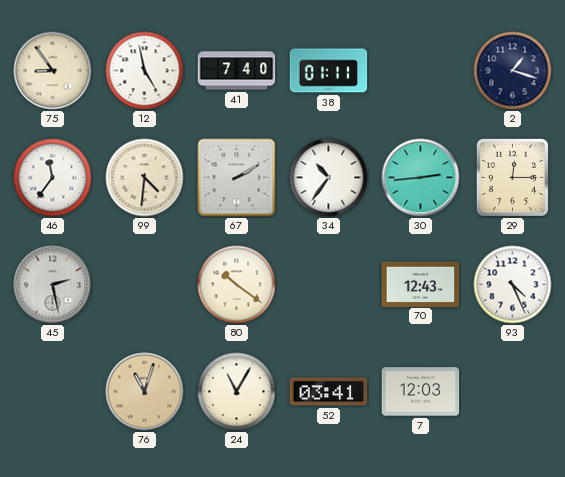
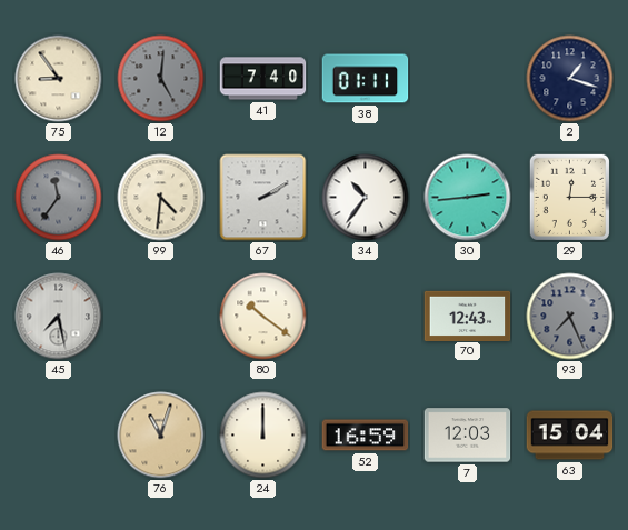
12: 4:58 -> 5:01 (161, 79)
12 dial: white -> grey (161, 79)
46 dial: white -> grey (59, 198)
45: 2:28 -> 7:28 (59, 317)
93: 4:26 -> 7:26 (570, 317)
93 dial: white -> grey (570, 317)
24: 11:05 -> 12:00 (263, 436)
52: 03:41 -> 16:59 (366, 436)
63: none -> 15:04 (570, 436)
